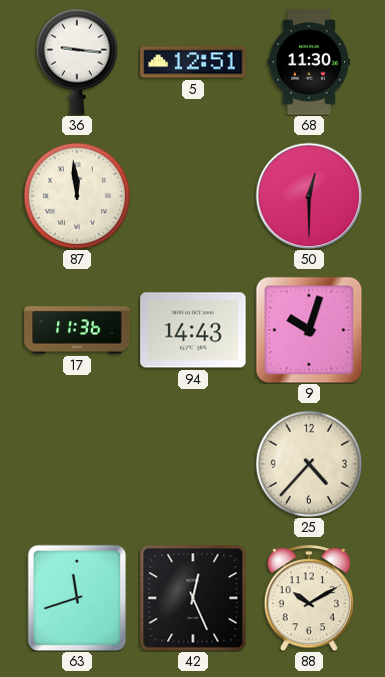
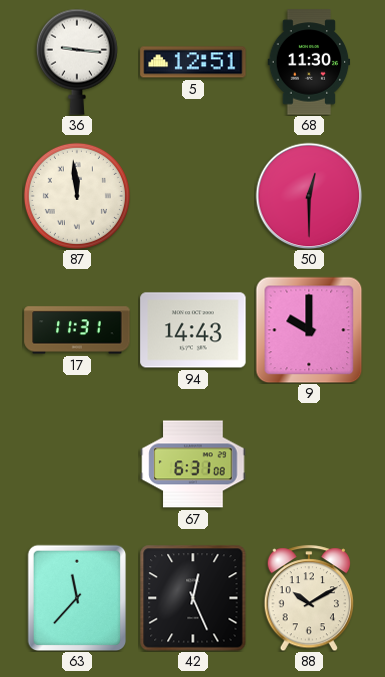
17: 11:36 -> 11:31 (77, 330)
9: 10:03 -> 10:00 (309, 330)
67: none -> 6:31 (193, 464)
25: 4:37 -> none (309, 464)
63: 11:42 -> 11:37 (77, 598)
